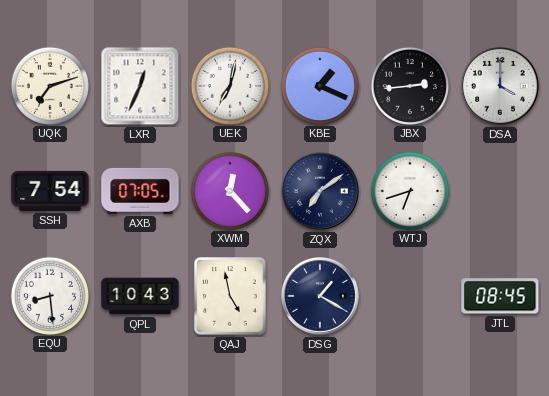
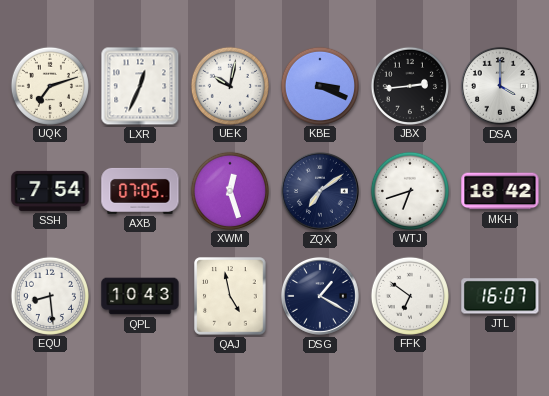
UEK: 7:02 -> 10:02 (229, 85)
KBE: 1:19 -> 3:19 (319, 85)
XWM: 12:23 -> 12:27 (229, 190)
MKH: none -> 18:42 (500, 191)
FFK: none -> 6:51 (409, 295)
JTL: 08:45 -> 16:07 (500, 296)
